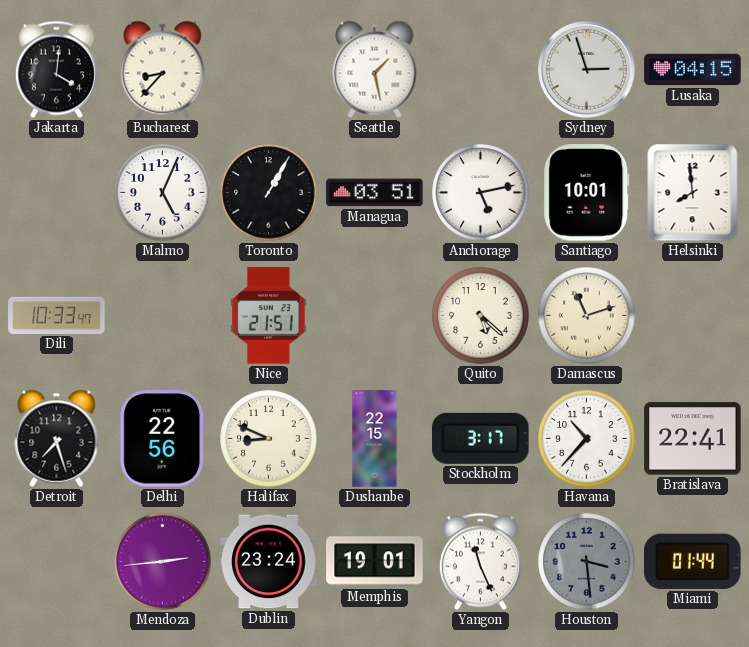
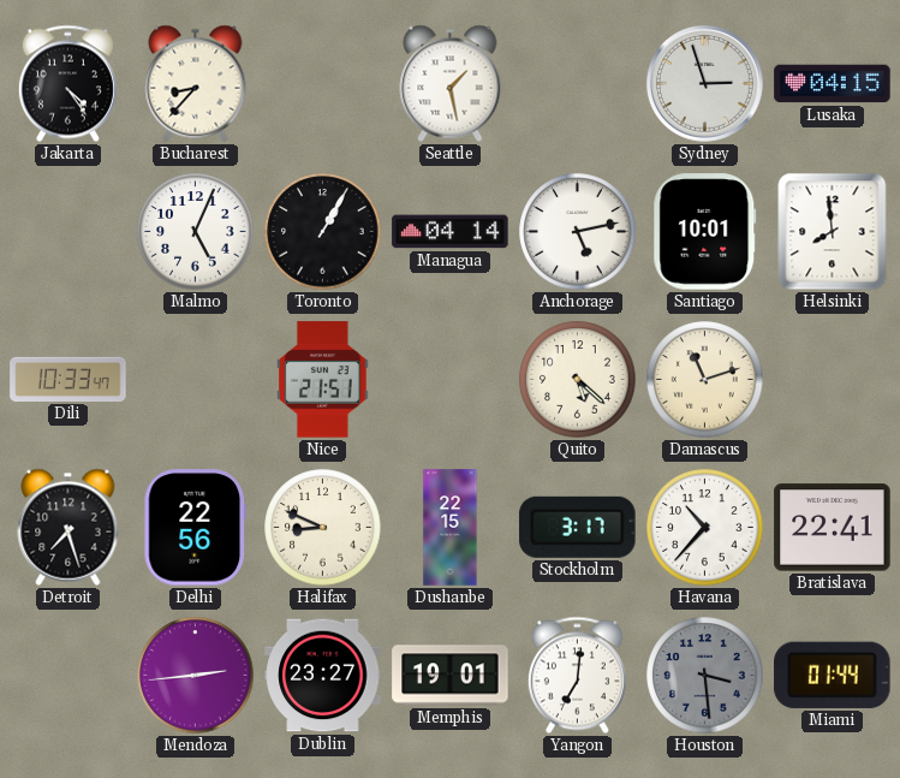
Jakarta: 4:01 -> 4:24 (67, 84)
Managua: 03:51 -> 04:14 (451, 232)
Dublin: 23:24 -> 23:27 (323, 676)
Yangon: 11:26 -> 7:01 (577, 676)
